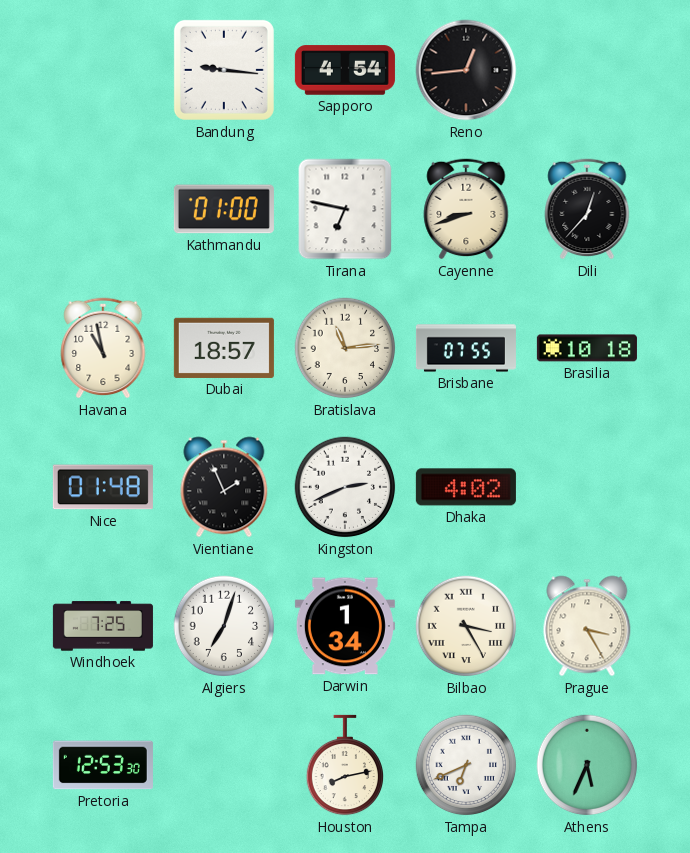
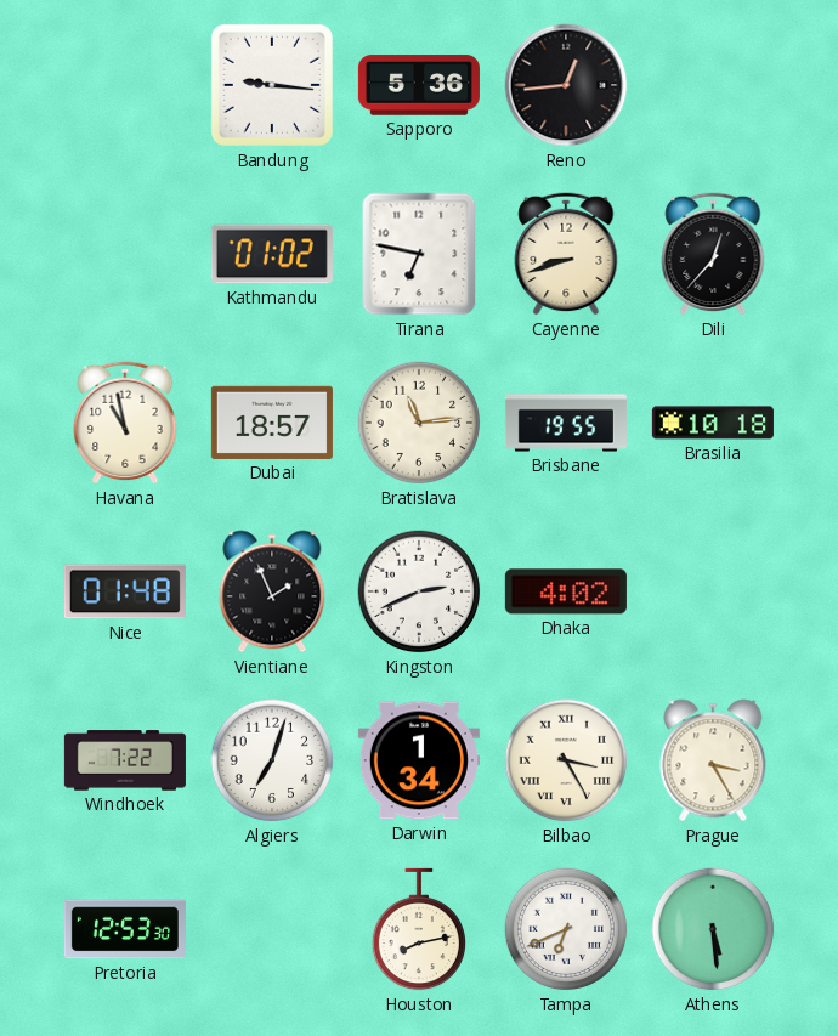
Sapporo: 4:54 -> 5:36 (419, 85)
Kathmandu: 01:00 -> 01:02 (272, 254)
Brisbane: 07:55 -> 19:55 (566, 423)
Windhoek: 7:25 -> 7:22 (125, 760)
Athens: 5:34 -> 5:29 (713, 929)
